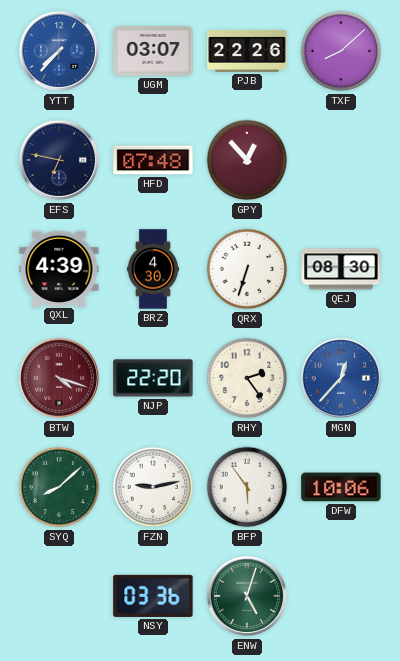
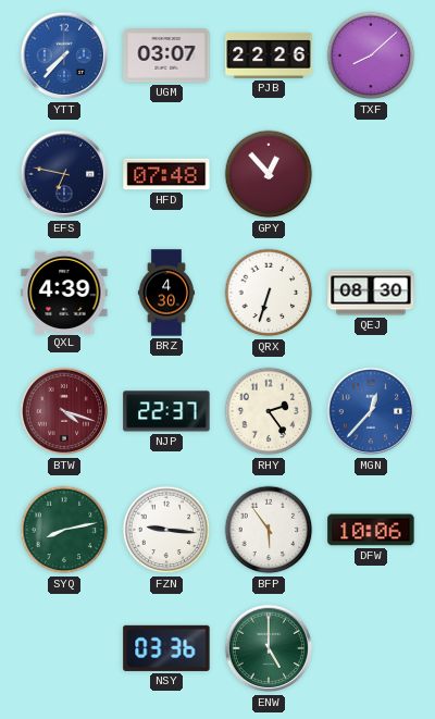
NJP: 22:20 -> 22:37 (166, 411)
SYQ: 8:08 -> 8:13 (64, 530)
FZN: 9:13 -> 9:16 (166, 530)
ENW: 5:03 -> 5:00 (269, 648)
